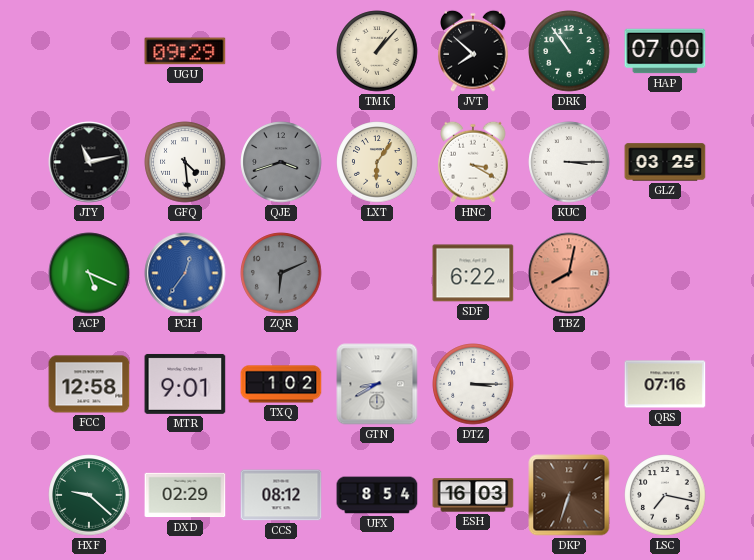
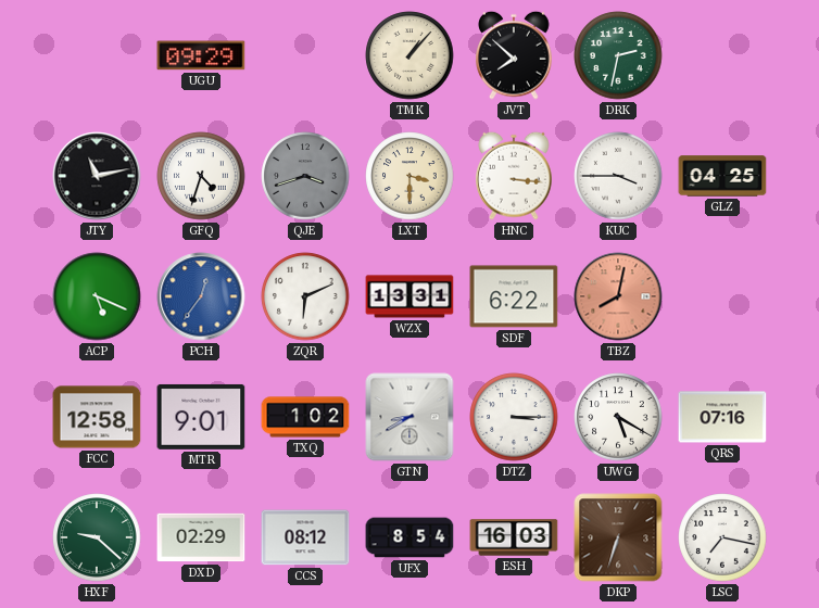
DRK: 10:54 -> 2:32 (618, 55)
HAP: 07:00 -> none (665, 51)
GFQ: 4:29 -> 4:33 (201, 176)
LXT: 6:06 -> 3:30 (409, 176)
HNC: 3:20 -> 3:16 (514, 176)
KUC: 3:15 -> 3:45 (618, 176)
GLZ: 03:25 -> 04:25 (722, 176)
ZQR dial: grey -> white (305, 296)
WZX: none -> 13:31 (409, 296)
UWG: none -> 5:20 (618, 417)
